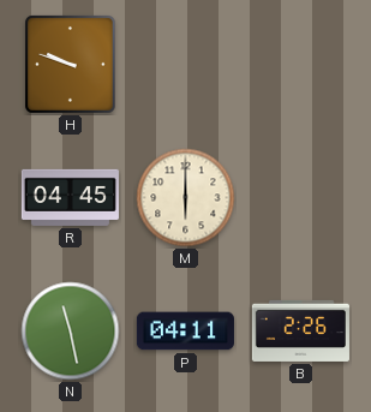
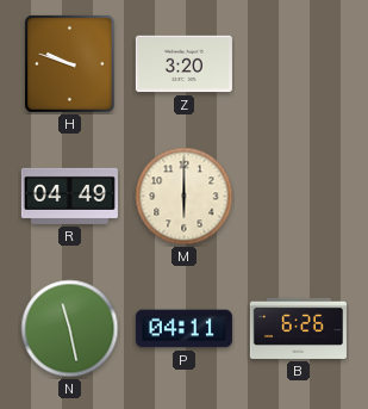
Z: none -> 3:20 (183, 64)
R: 04:45 -> 04:49 (69, 196)
B: 2:26 -> 6:26 (298, 328)
